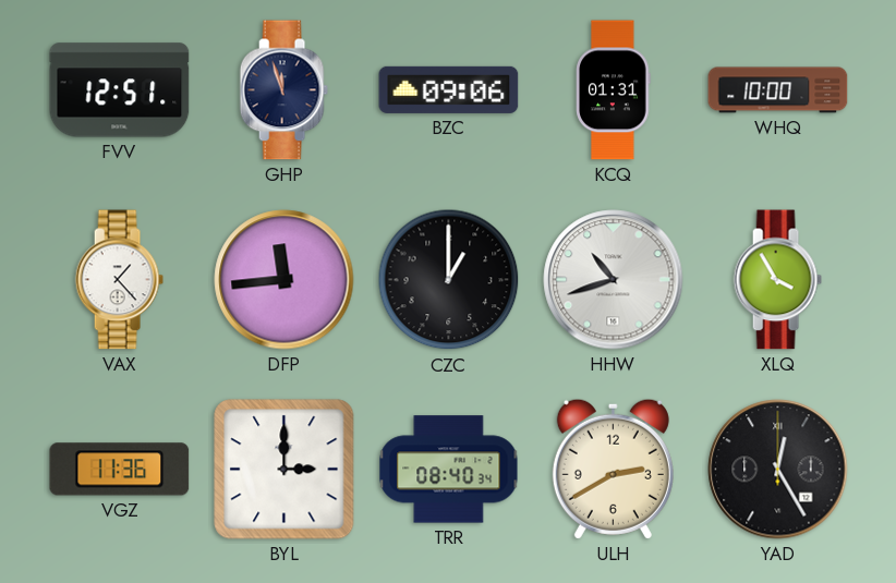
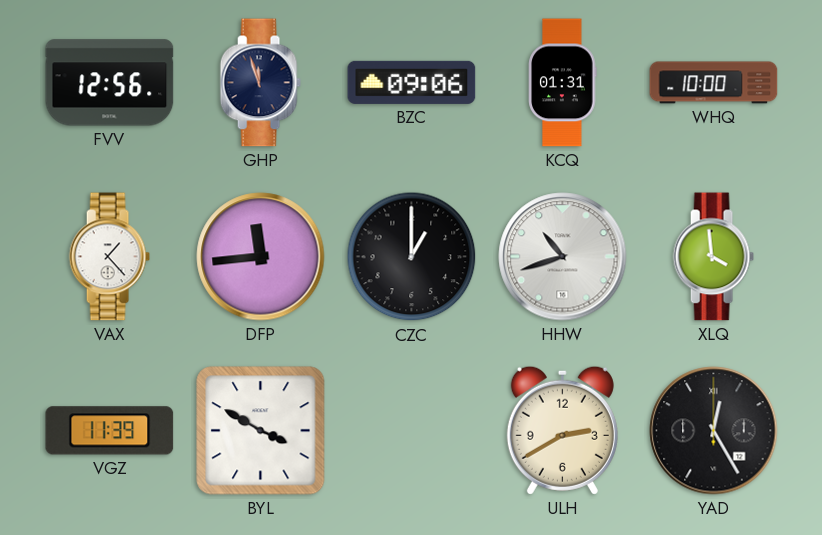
FVV: 12:51 -> 12:56 (110, 83)
XLQ: 3:55 -> 3:59 (713, 257)
VGZ: 11:36 -> 11:39 (110, 431)
BYL: 3:00 -> 3:50 (261, 431)
TRR: 08:40 -> none (449, 470)
